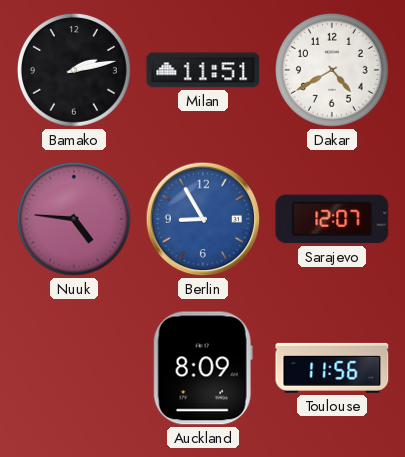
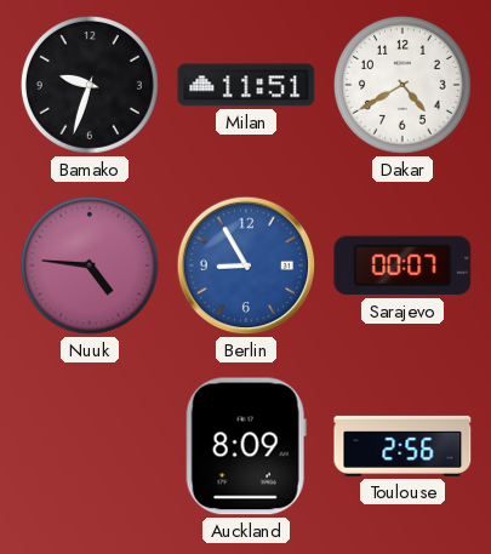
Bamako: 2:13 -> 9:33 (90, 85)
Sarajevo: 12:07 -> 00:07 (402, 265)
Toulouse: 11:56 -> 2:56 (402, 446)
